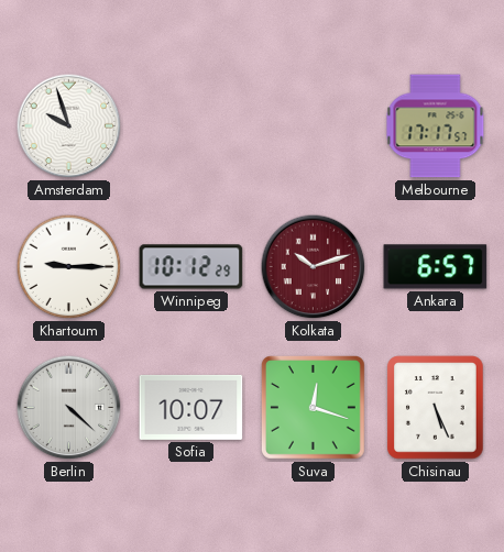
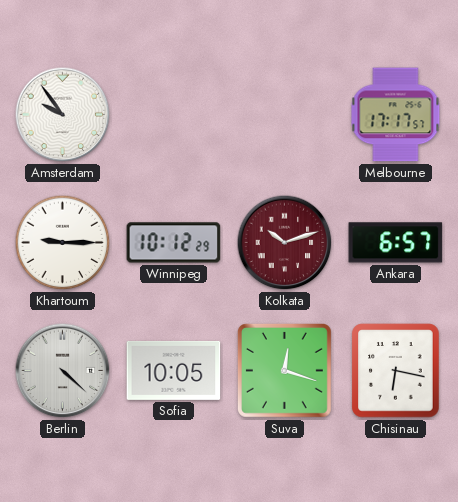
Amsterdam: 9:57 -> 9:54 (63, 115)
Sofia: 10:07 -> 10:05 (174, 370)
Chisinau: 5:26 -> 6:17 (396, 371)
